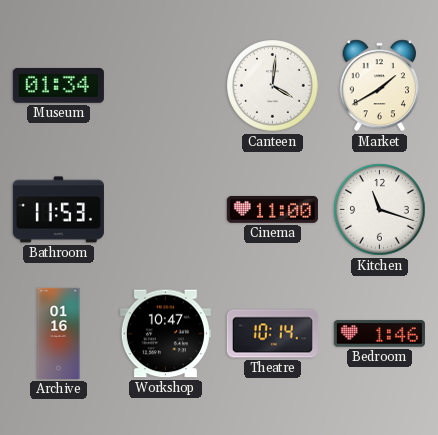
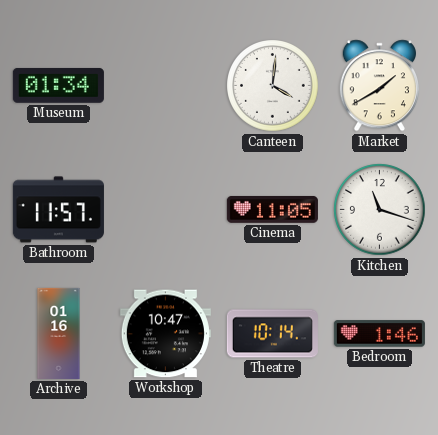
Bathroom: 11:53 -> 11:57 (58, 210)
Cinema: 11:00 -> 11:05 (272, 209)
